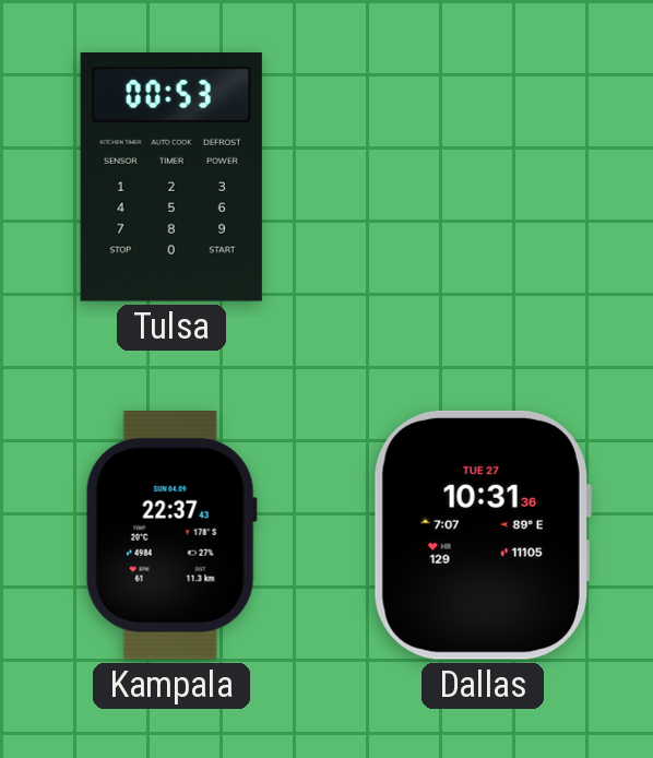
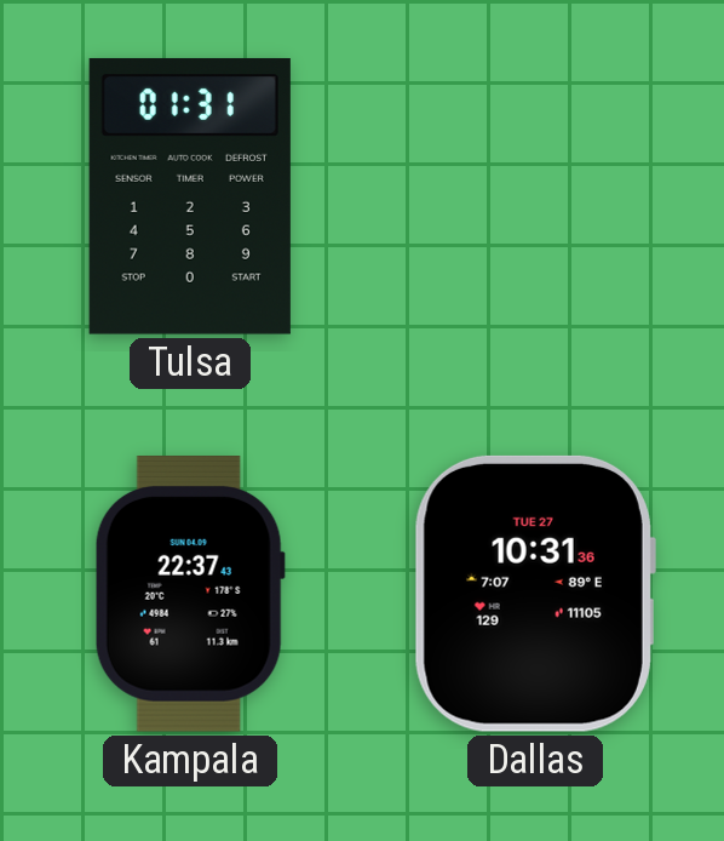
Tulsa: 00:53 -> 01:31 (190, 196)
